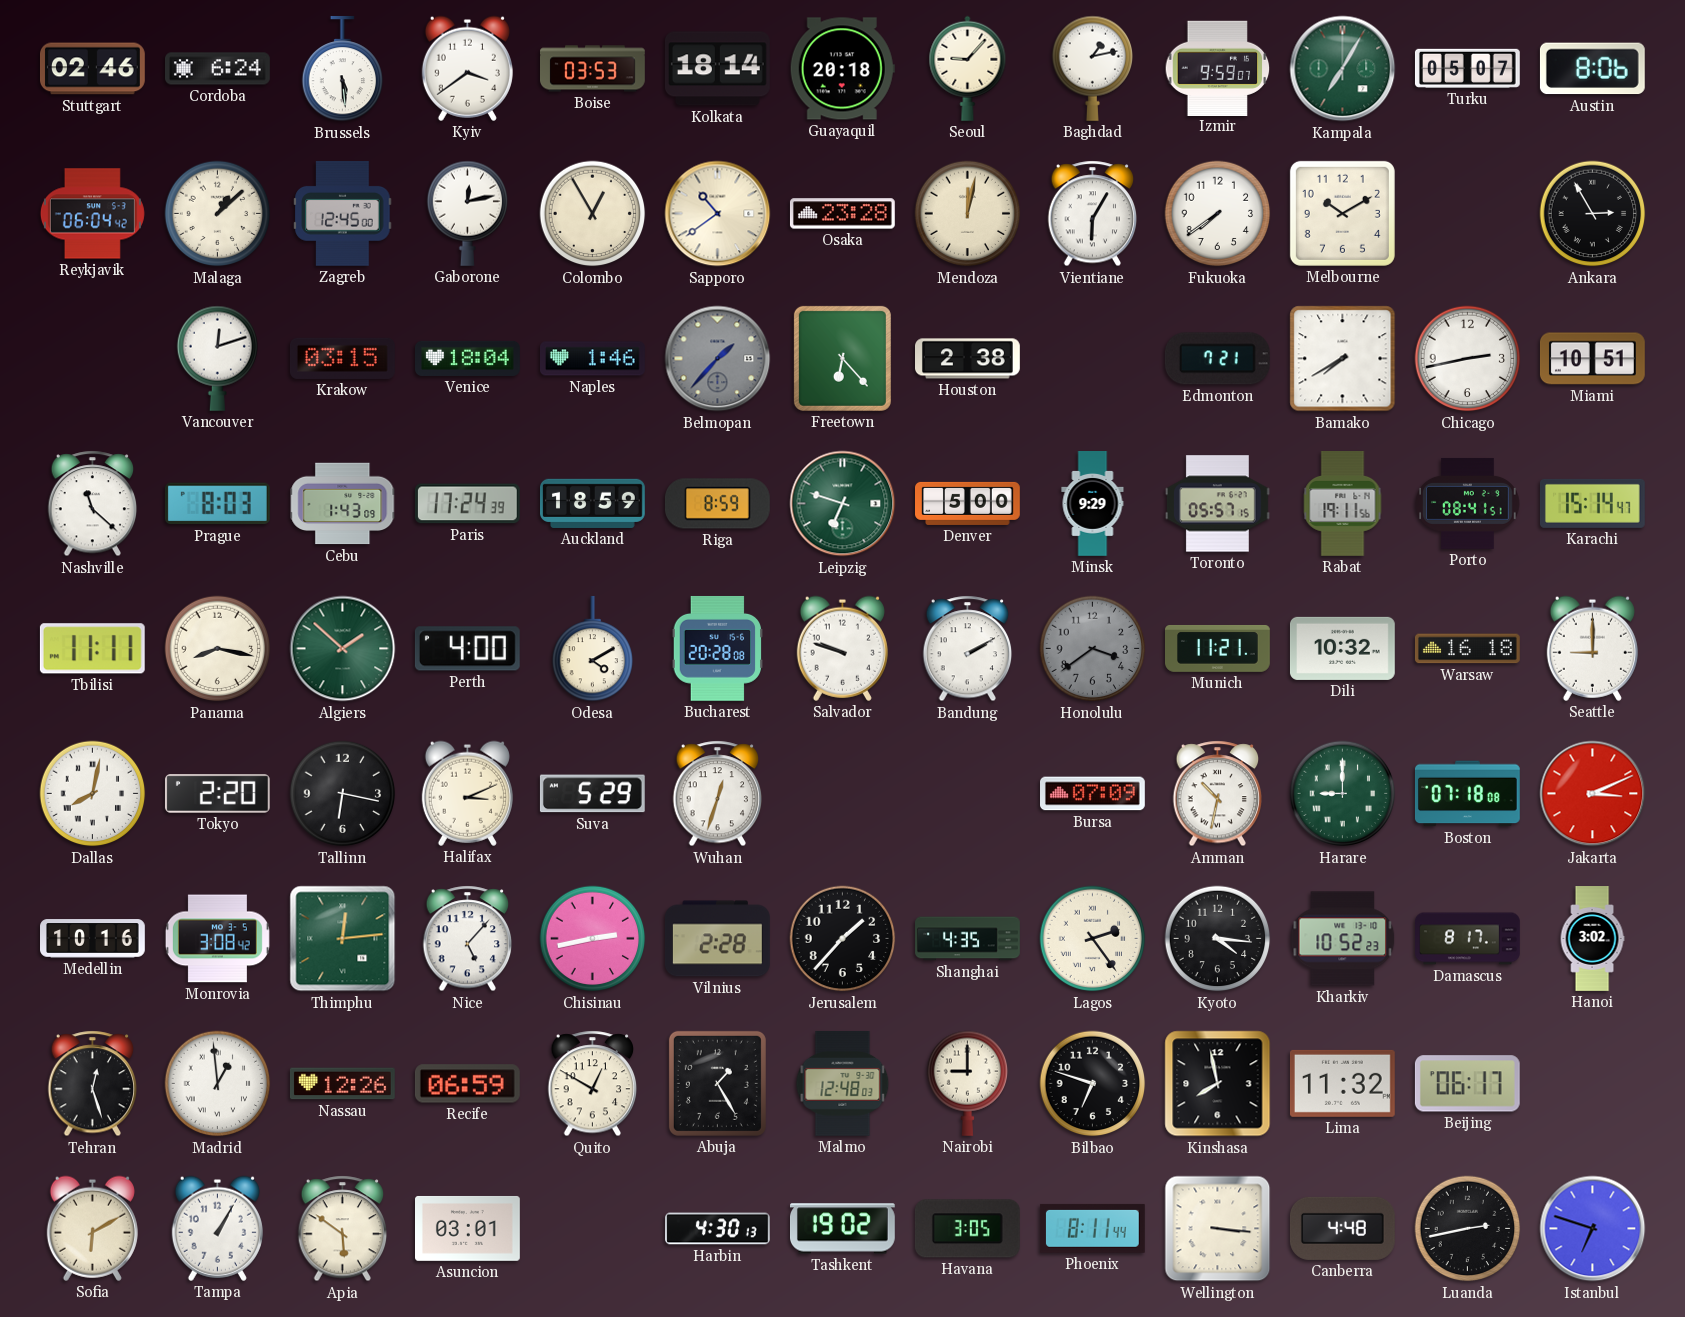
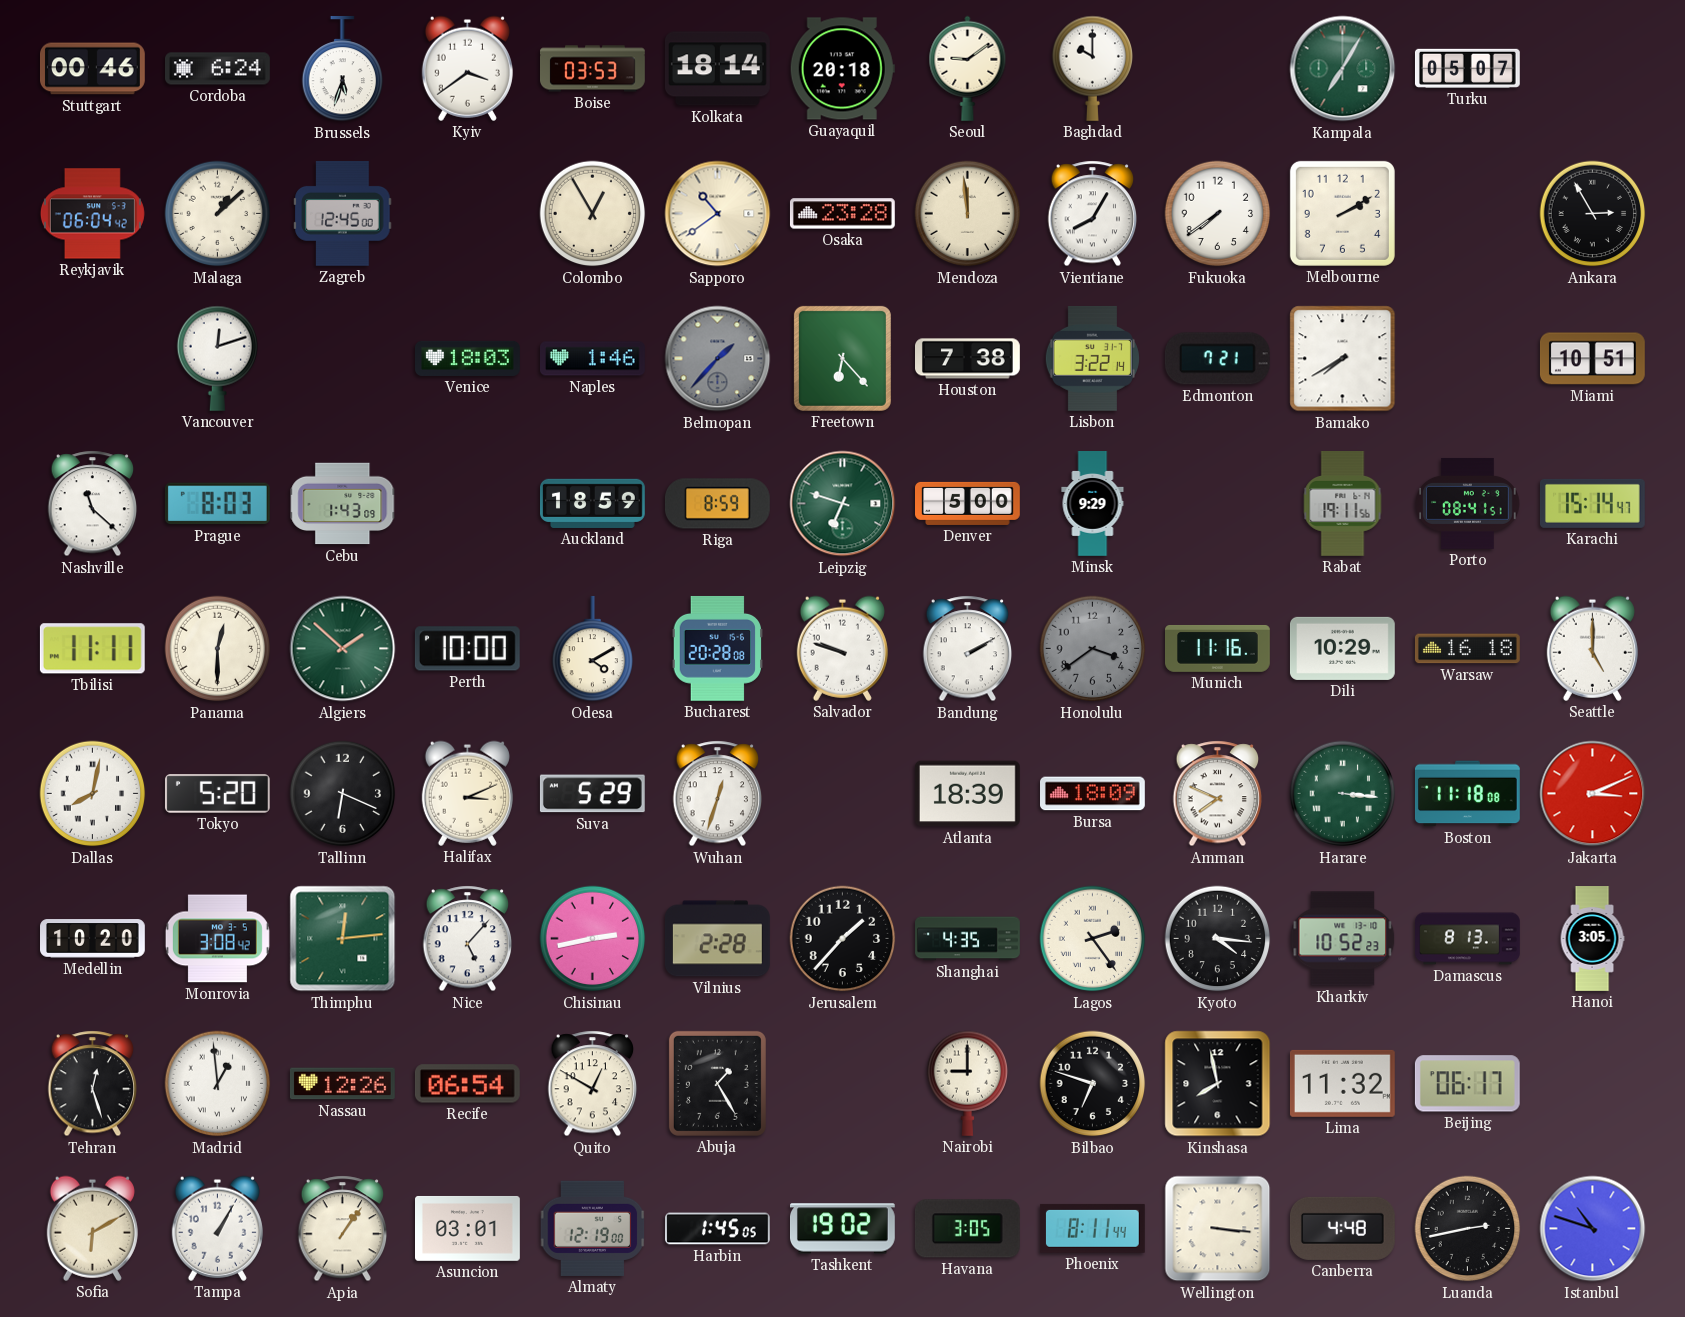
Stuttgart: 02:46 -> 00:46 (93, 69)
Brussels: 5:29 -> 5:33 (343, 69)
Seoul: 9:07 -> 9:09 (968, 68)
Baghdad: 1:13 -> 10:00 (1093, 68)
Izmir: 9:59 -> none (1218, 68)
Austin: 8:06 -> none (1592, 69)
Gaborone: 12:13 -> none (468, 213)
Mendoza: 12:02 -> 11:59 (968, 214)
Vientiane: 6:05 -> 8:05 (1093, 214)
Melbourne: 10:10 -> 2:10 (1342, 213)
Krakow: 03:15 -> none (342, 358)
Venice: 18:04 -> 18:03 (468, 358)
Houston: 2:38 -> 7:38 (968, 359)
Lisbon: none -> 3:22 (1092, 358)
Chicago: 2:43 -> none (1468, 359)
Paris: 17:24 -> none (467, 504)
Toronto: 05:57 -> none (1217, 504)
Panama: 8:17 -> 12:30 (218, 649)
Perth: 4:00 -> 10:00 (467, 649)
Munich: 11:21 -> 11:16 (1218, 649)
Dili: 10:32 -> 10:29 (1342, 648)
Seattle: 9:00 -> 5:00 (1592, 648)
Tokyo: 2:20 -> 5:20 (217, 794)
Tallinn: 6:17 -> 6:19 (343, 794)
Atlanta: none -> 18:39 (967, 794)
Bursa: 07:09 -> 18:09 (1093, 794)
Amman: 10:32 -> 7:49 (1218, 794)
Harare: 9:00 -> 3:16 (1343, 794)
Boston: 07:18 -> 11:18 (1467, 794)
Medellin: 10:16 -> 10:20 (93, 939)
Damascus: 8:17 -> 8:13 (1468, 939)
Hanoi: 3:02 -> 3:05 (1592, 939)
Recife: 06:59 -> 06:54 (467, 1084)
Malmo: 12:48 -> none (843, 1083)
Apia: 5:51 -> 1:06 (343, 1229)
Almaty: none -> 12:19 (593, 1228)
Harbin: 4:30 -> 1:45 (718, 1229)
Istanbul: 6:48 -> 10:48 (1593, 1229)
